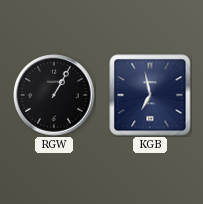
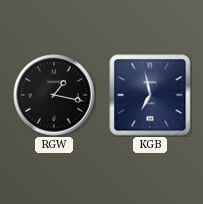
RGW: 1:05 -> 1:17 (54, 95)
